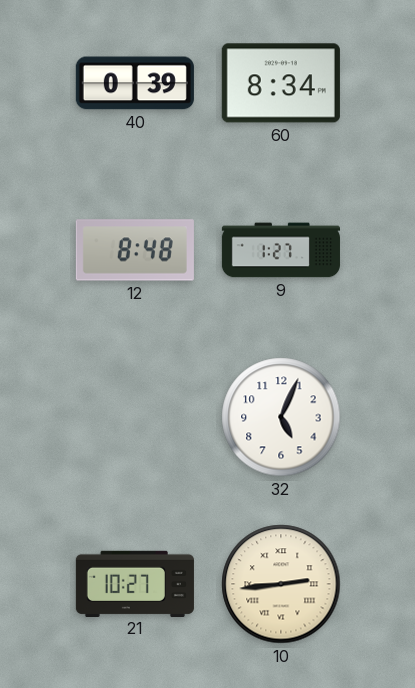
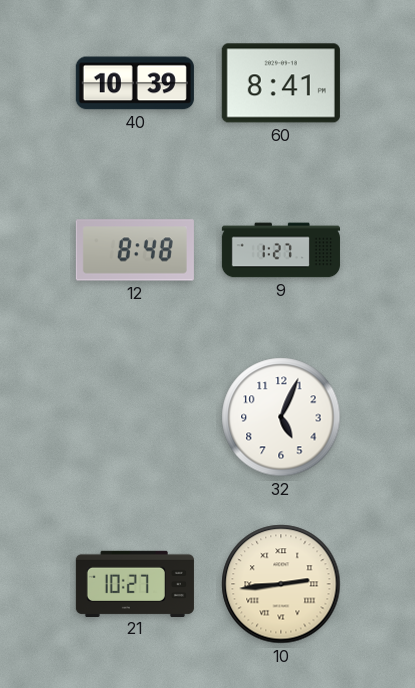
40: 0:39 -> 10:39 (135, 83)
60: 8:34 -> 8:41 (281, 83)
